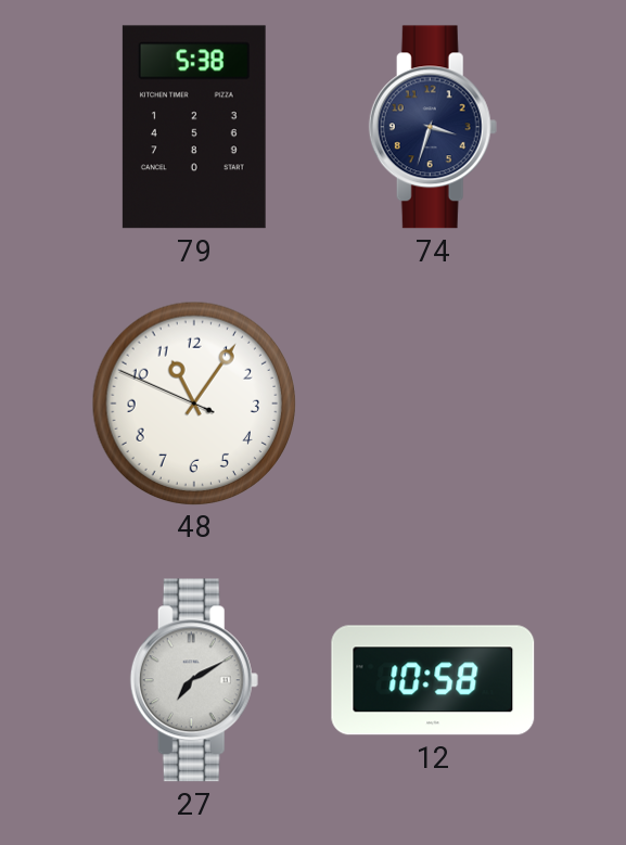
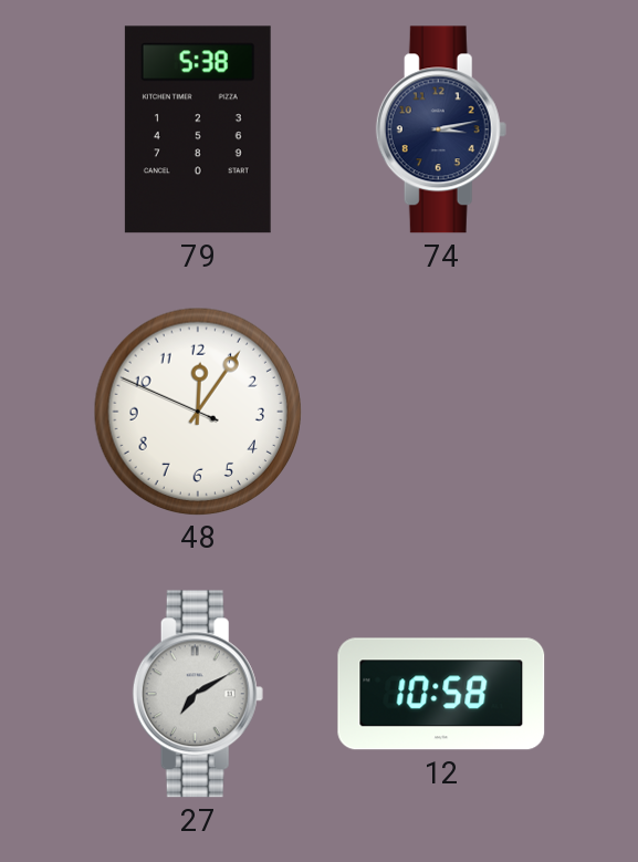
74: 3:33 -> 3:13 (441, 129)
48: 11:05 -> 12:05 (197, 411)
